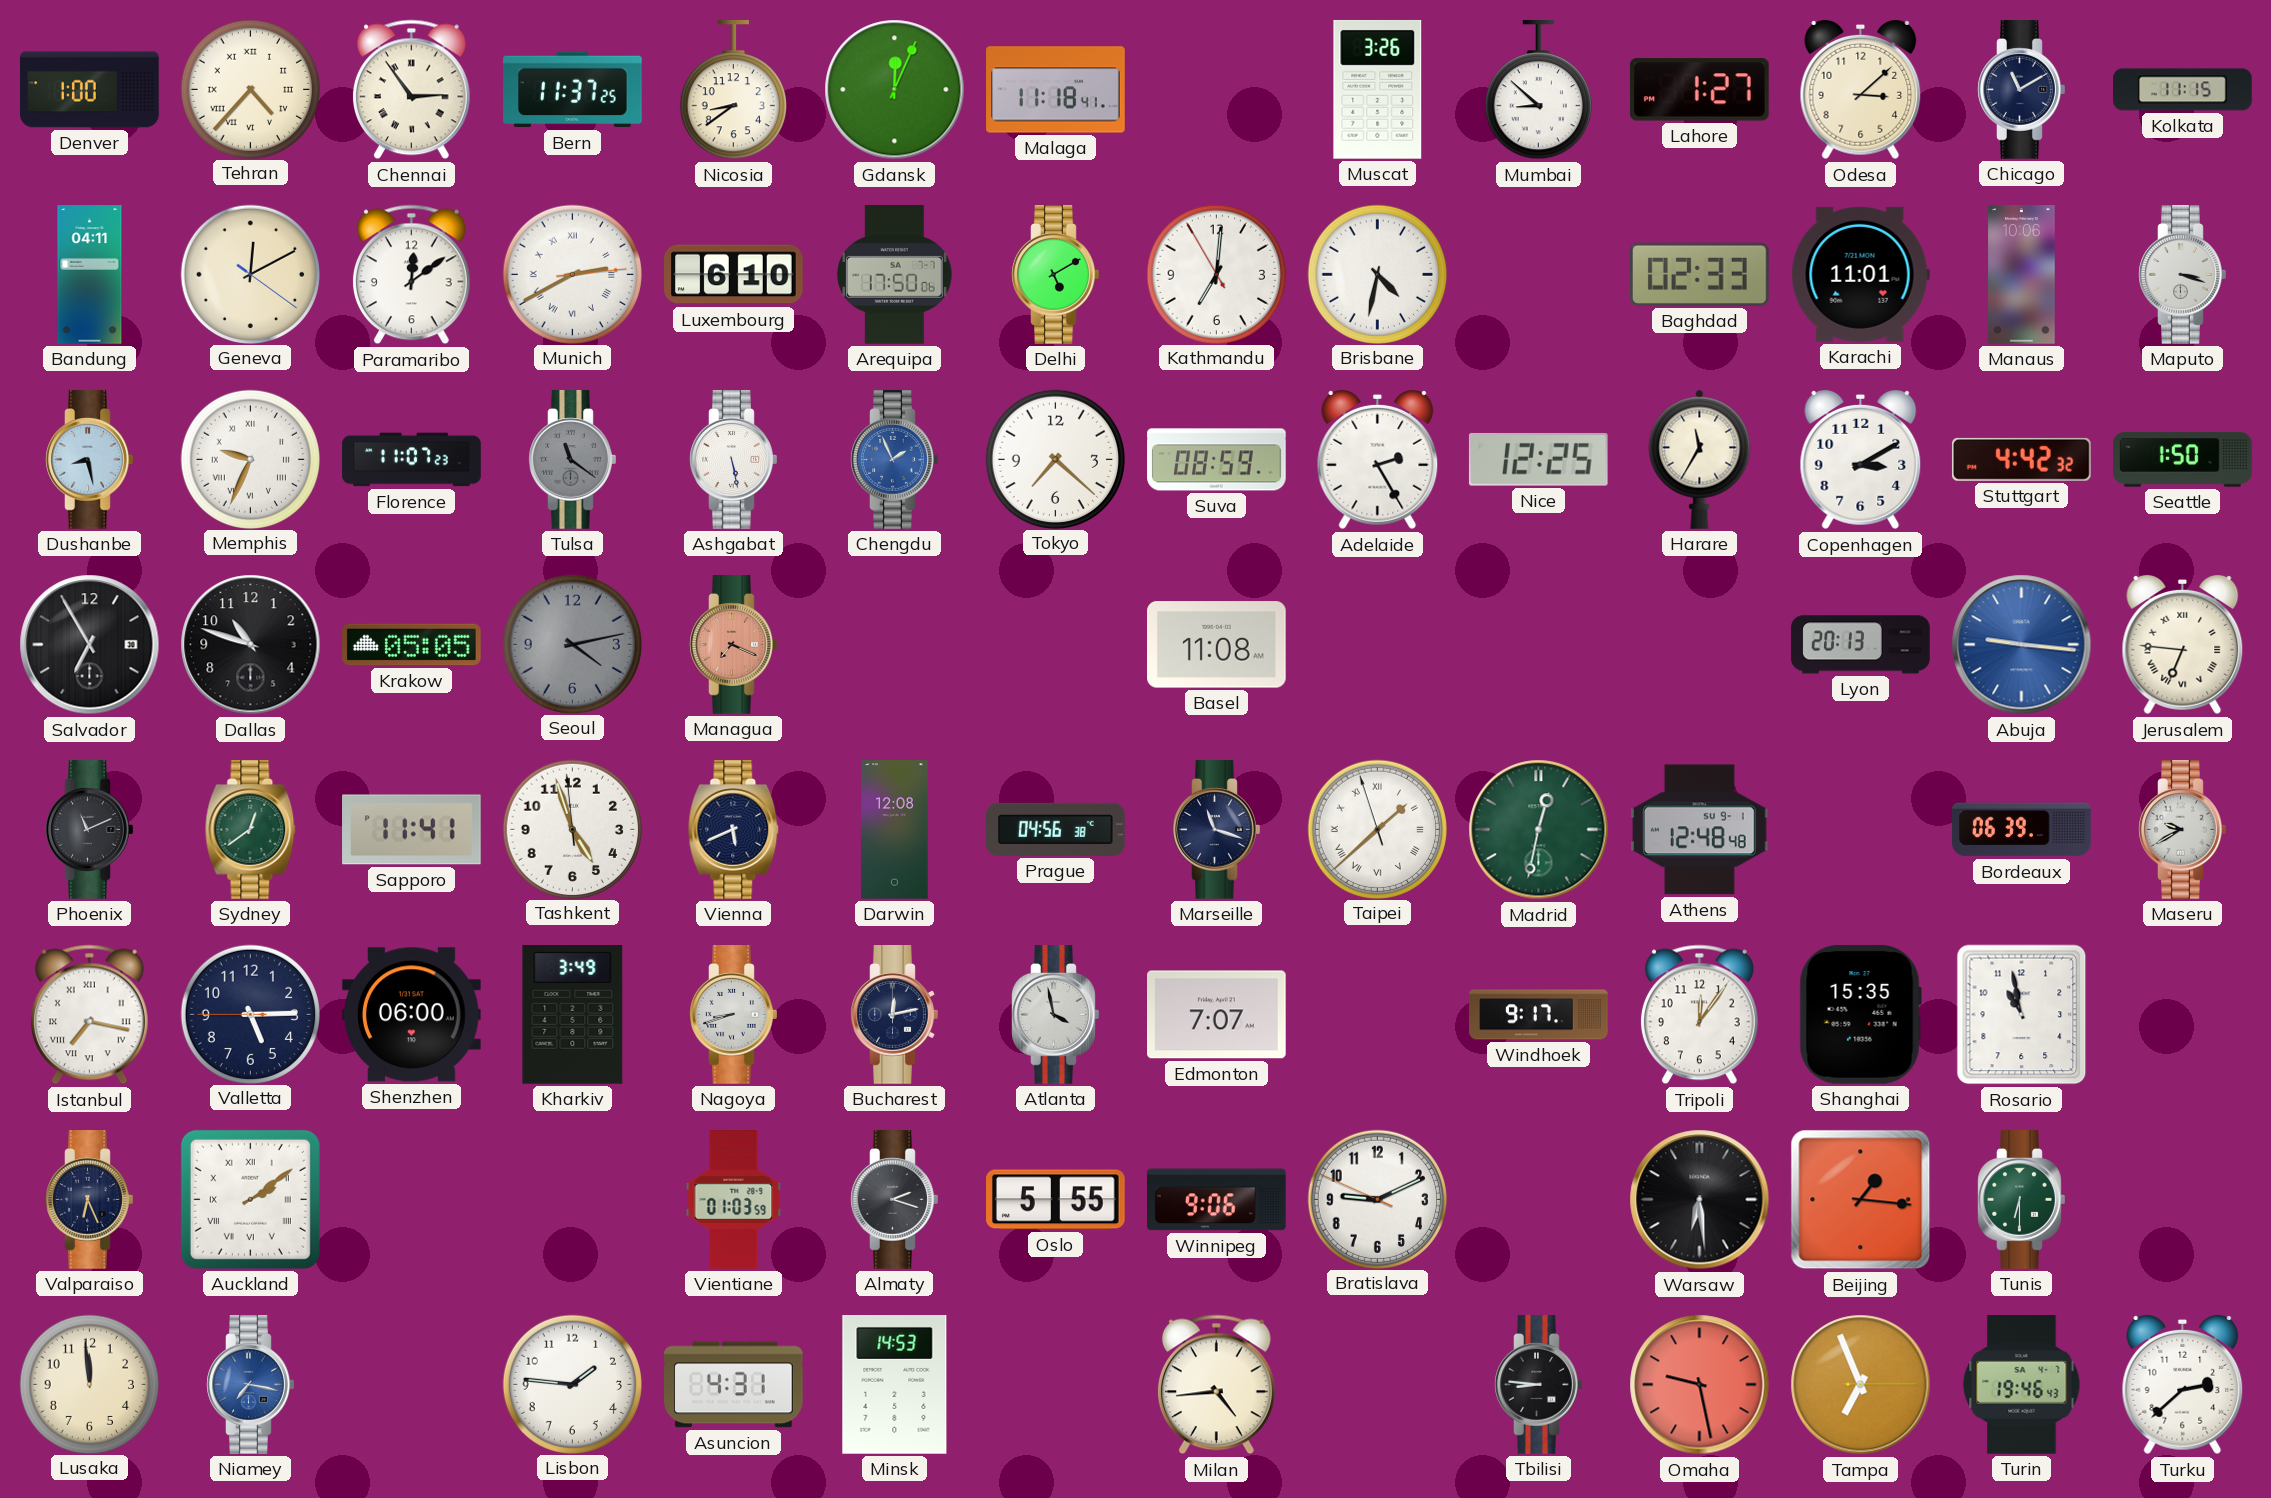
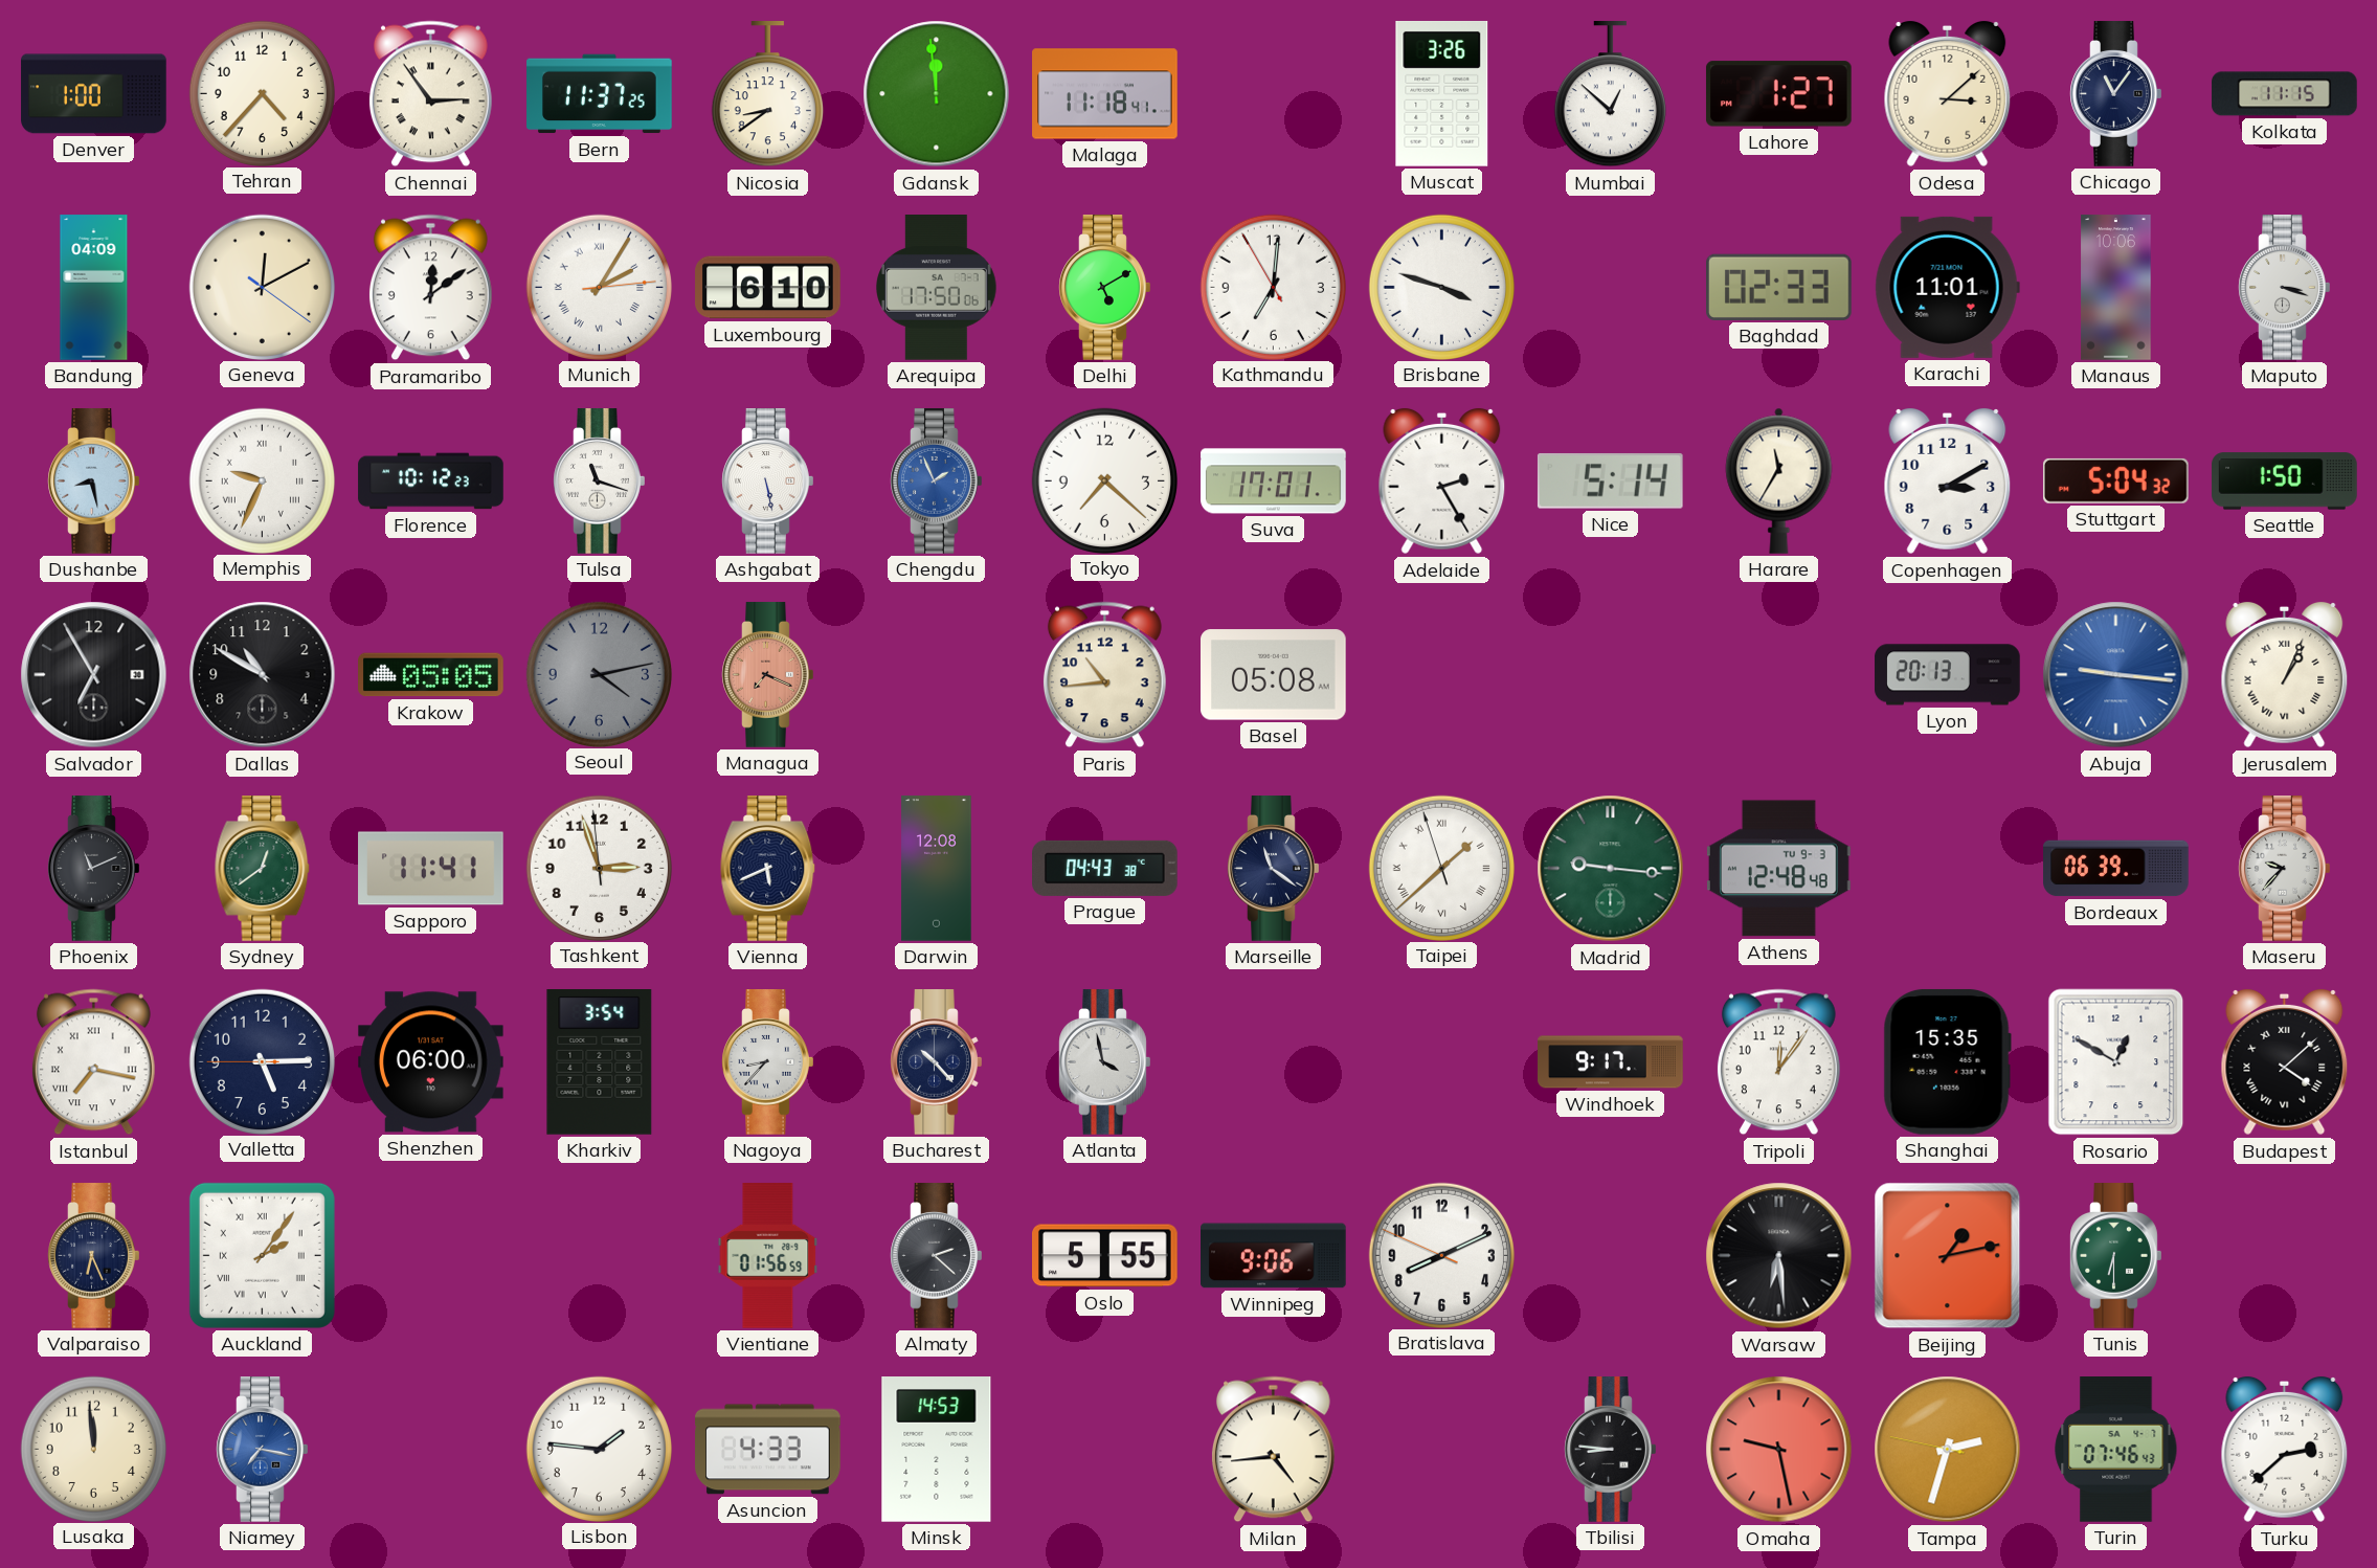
Tehran numerals: Roman -> Arabic (262, 93)
Gdansk: 12:04 -> 11:59 (937, 94)
Mumbai: 8:52 -> 12:52 (1610, 95)
Chicago: 11:10 -> 11:06 (2116, 94)
Bandung: 04:11 -> 04:09 (94, 288)
Munich: 2:40 -> 2:05 (599, 287)
Brisbane: 4:32 -> 3:48 (1441, 287)
Florence: 11:07 -> 10:12 (431, 481)
Tulsa: 11:21 -> 11:18 (600, 481)
Tulsa dial: grey -> white (600, 481)
Suva: 08:59 -> 17:01 (1274, 481)
Nice: 12:25 -> 5:14 (1610, 480)
Stuttgart: 4:42 -> 5:04 (2115, 480)
Dallas: 10:48 -> 10:50 (263, 675)
Paris: none -> 10:44 (1104, 675)
Basel: 11:08 -> 05:08 (1274, 675)
Jerusalem: 6:46 -> 1:04 (2285, 675)
Tashkent: 4:56 -> 2:56 (599, 868)
Prague: 04:56 -> 04:43 (1105, 868)
Marseille: 11:18 -> 11:21 (1274, 869)
Madrid: 12:32 -> 9:16 (1611, 869)
Athens date: SU 9-1 -> TU 9-3 (1779, 869)
Maseru: 9:40 -> 9:37 (2285, 869)
Kharkiv: 3:49 -> 3:54 (600, 1062)
Nagoya: 8:42 -> 8:37 (768, 1062)
Bucharest: 12:13 -> 10:23 (937, 1062)
Edmonton: 7:07 -> none (1217, 1015)
Rosario: 10:58 -> 12:50 (2116, 1062)
Budapest: none -> 4:08 (2285, 1062)
Auckland: 2:09 -> 2:06 (262, 1255)
Vientiane: 01:03 -> 01:56 (768, 1256)
Almaty: 2:18 -> 2:22 (937, 1256)
Bratislava: 9:10 -> 8:10 (1441, 1255)
Beijing: 1:16 -> 1:13 (1948, 1256)
Asuncion: 4:31 -> 4:33 (768, 1450)
Tampa: 6:56 -> 2:32 (1948, 1450)
Turin: 19:46 -> 07:46 (2116, 1450)
